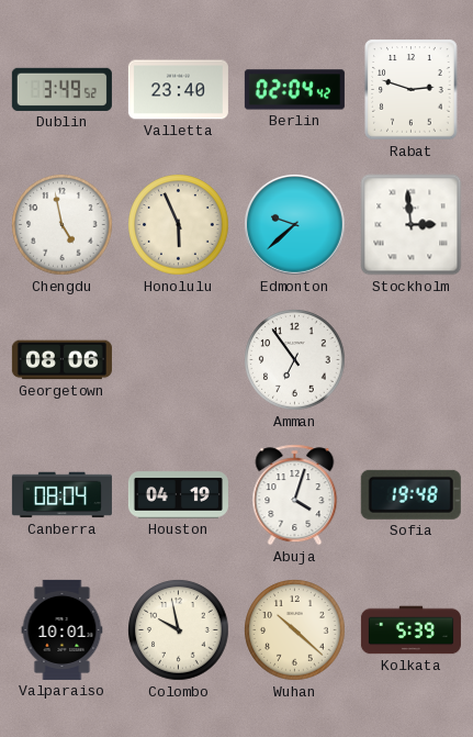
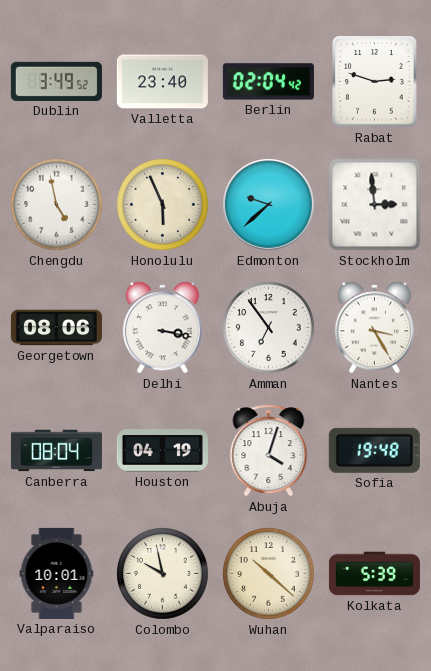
Delhi: none -> 3:17 (162, 328)
Nantes: none -> 3:25 (374, 328)
